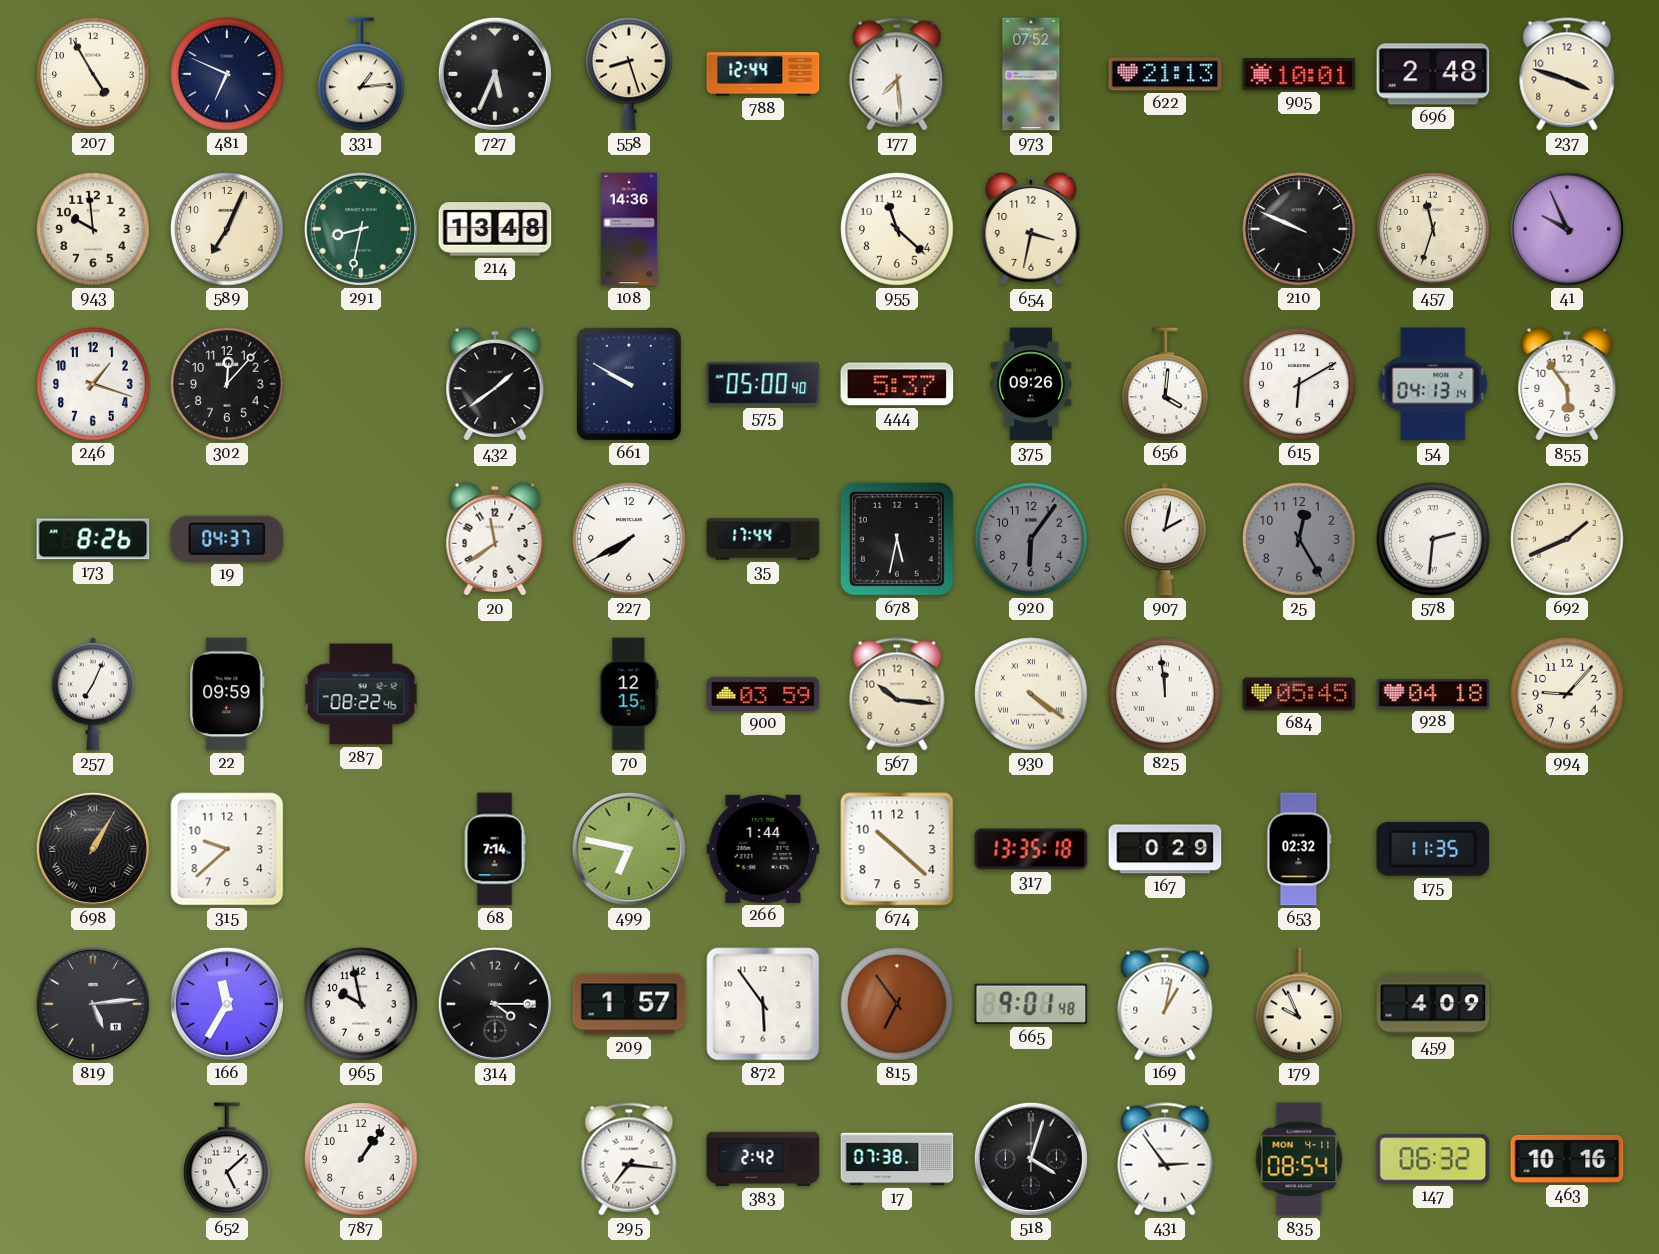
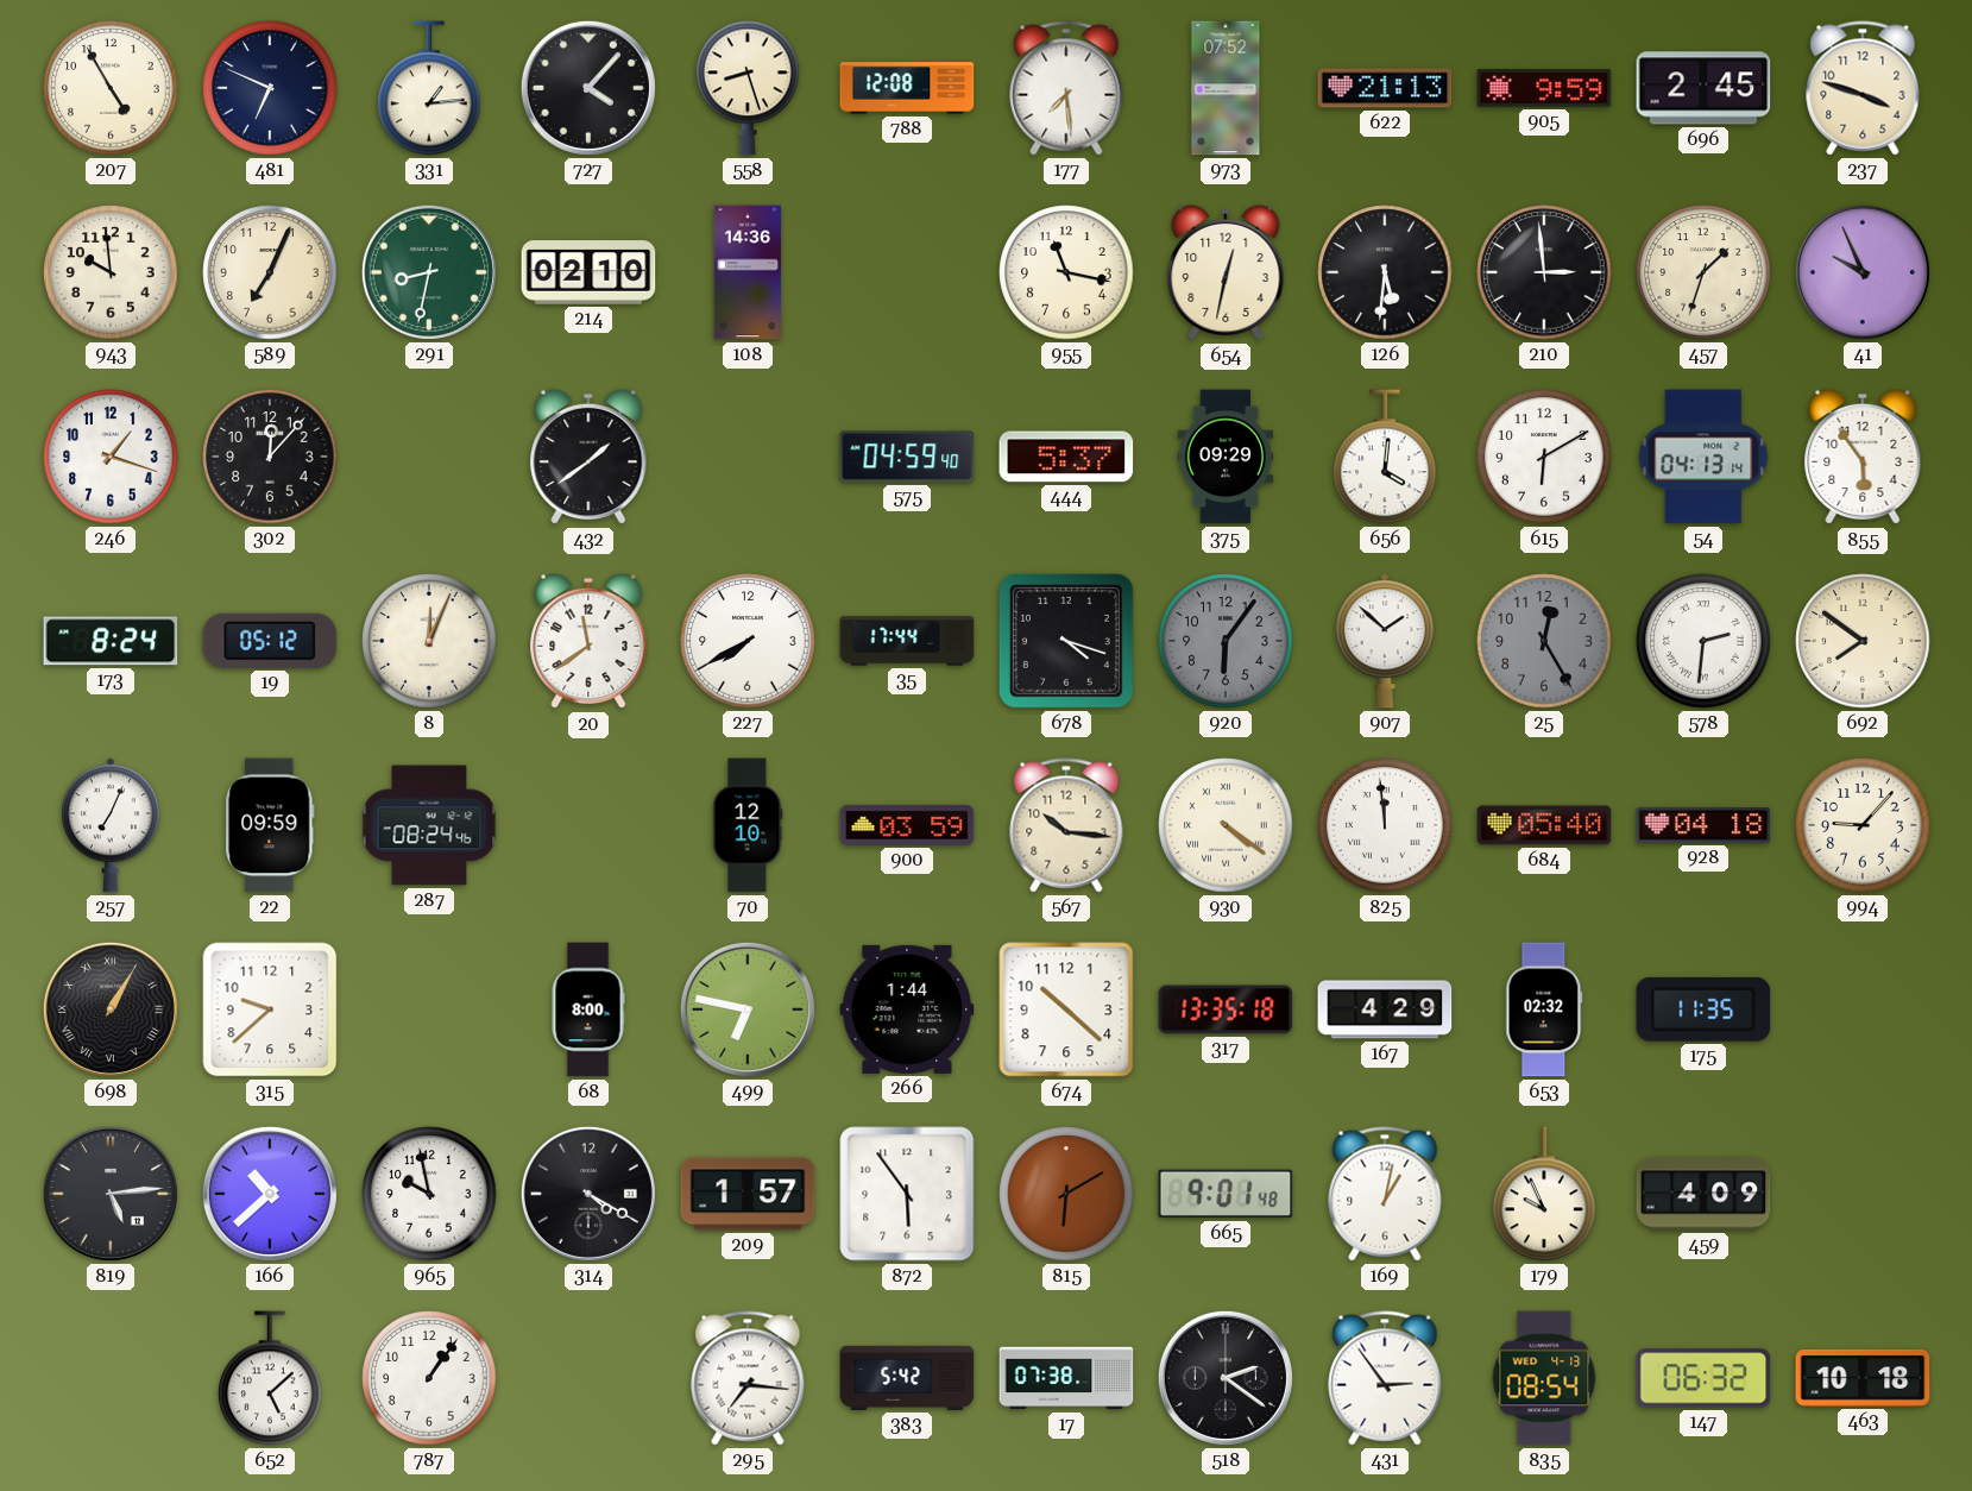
727: 5:34 -> 4:07 (588, 88)
788: 12:44 -> 12:08 (907, 88)
905: 10:01 -> 9:59 (1544, 88)
696: 2:48 -> 2:45 (1703, 88)
214: 13:48 -> 02:10 (588, 272)
955: 11:22 -> 11:17 (1066, 272)
654: 3:32 -> 12:32 (1226, 272)
126: none -> 5:31 (1385, 272)
210: 9:49 -> 2:59 (1544, 272)
457: 11:33 -> 1:33 (1703, 272)
661: 9:50 -> none (629, 384)
575: 05:00 -> 04:59 (907, 457)
375: 09:26 -> 09:29 (1226, 457)
173: 8:26 -> 8:24 (111, 641)
19: 04:37 -> 05:12 (270, 641)
8: none -> 12:04 (429, 641)
678: 5:32 -> 4:18 (1066, 641)
907: 2:02 -> 1:52 (1385, 641)
692: 1:41 -> 7:51 (1863, 641)
287: 08:22 -> 08:24 (429, 825)
70: 12:15 -> 12:10 (748, 825)
684: 05:45 -> 05:40 (1544, 825)
68: 7:14 -> 8:00 (588, 1009)
167: 0:29 -> 4:29 (1385, 1009)
166: 11:35 -> 10:38 (270, 1194)
314: 4:15 -> 4:20 (588, 1194)
815: 6:54 -> 6:10 (1066, 1194)
383: 2:42 -> 5:42 (907, 1378)
518: 4:03 -> 2:21 (1226, 1378)
835 date: MON 4-11 -> WED 4-13 (1544, 1378)
463: 10:16 -> 10:18 (1863, 1378)
